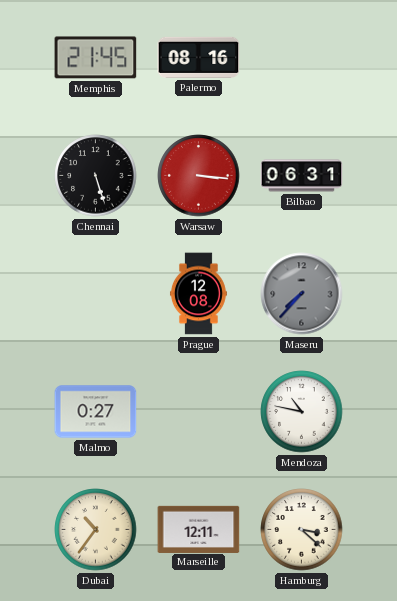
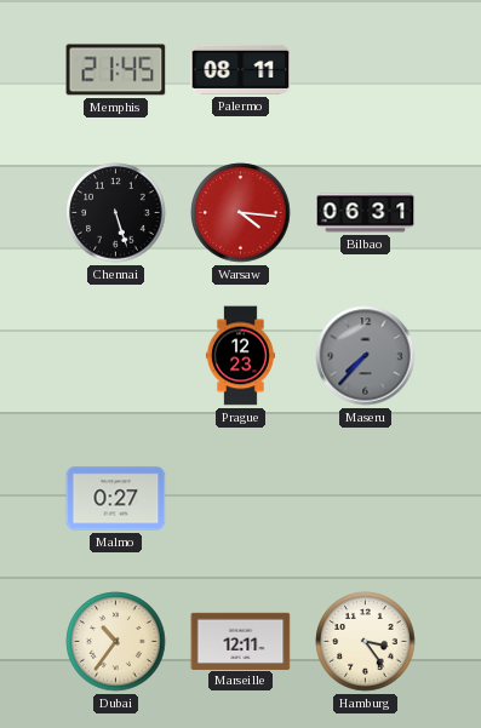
Palermo: 08:16 -> 08:11 (241, 69)
Warsaw: 3:16 -> 4:16 (241, 213)
Prague: 12:08 -> 12:23 (241, 356)
Mendoza: 10:47 -> none (302, 412)
Hamburg: 3:22 -> 3:24 (366, 642)
